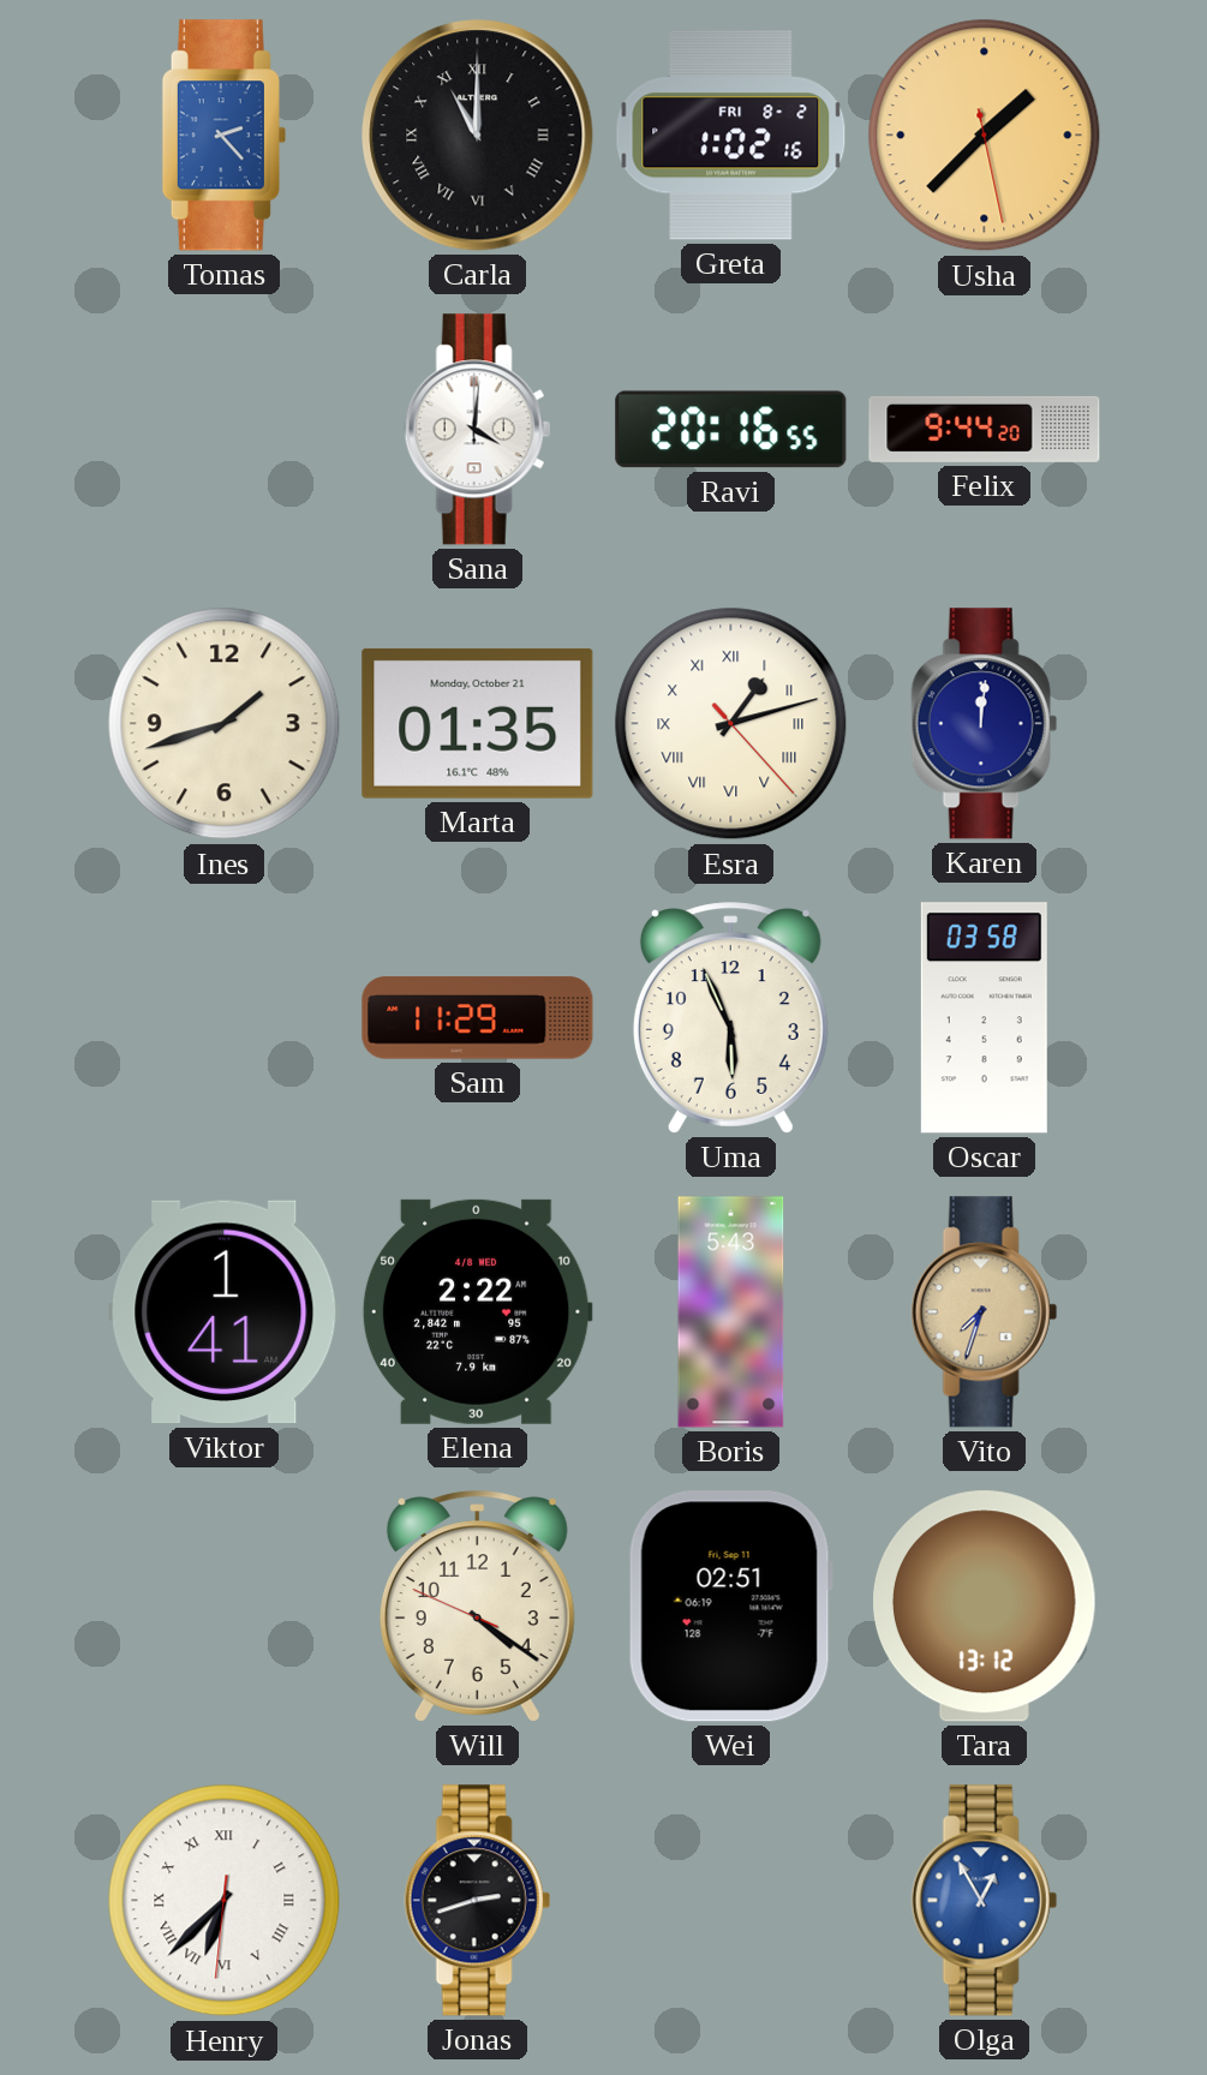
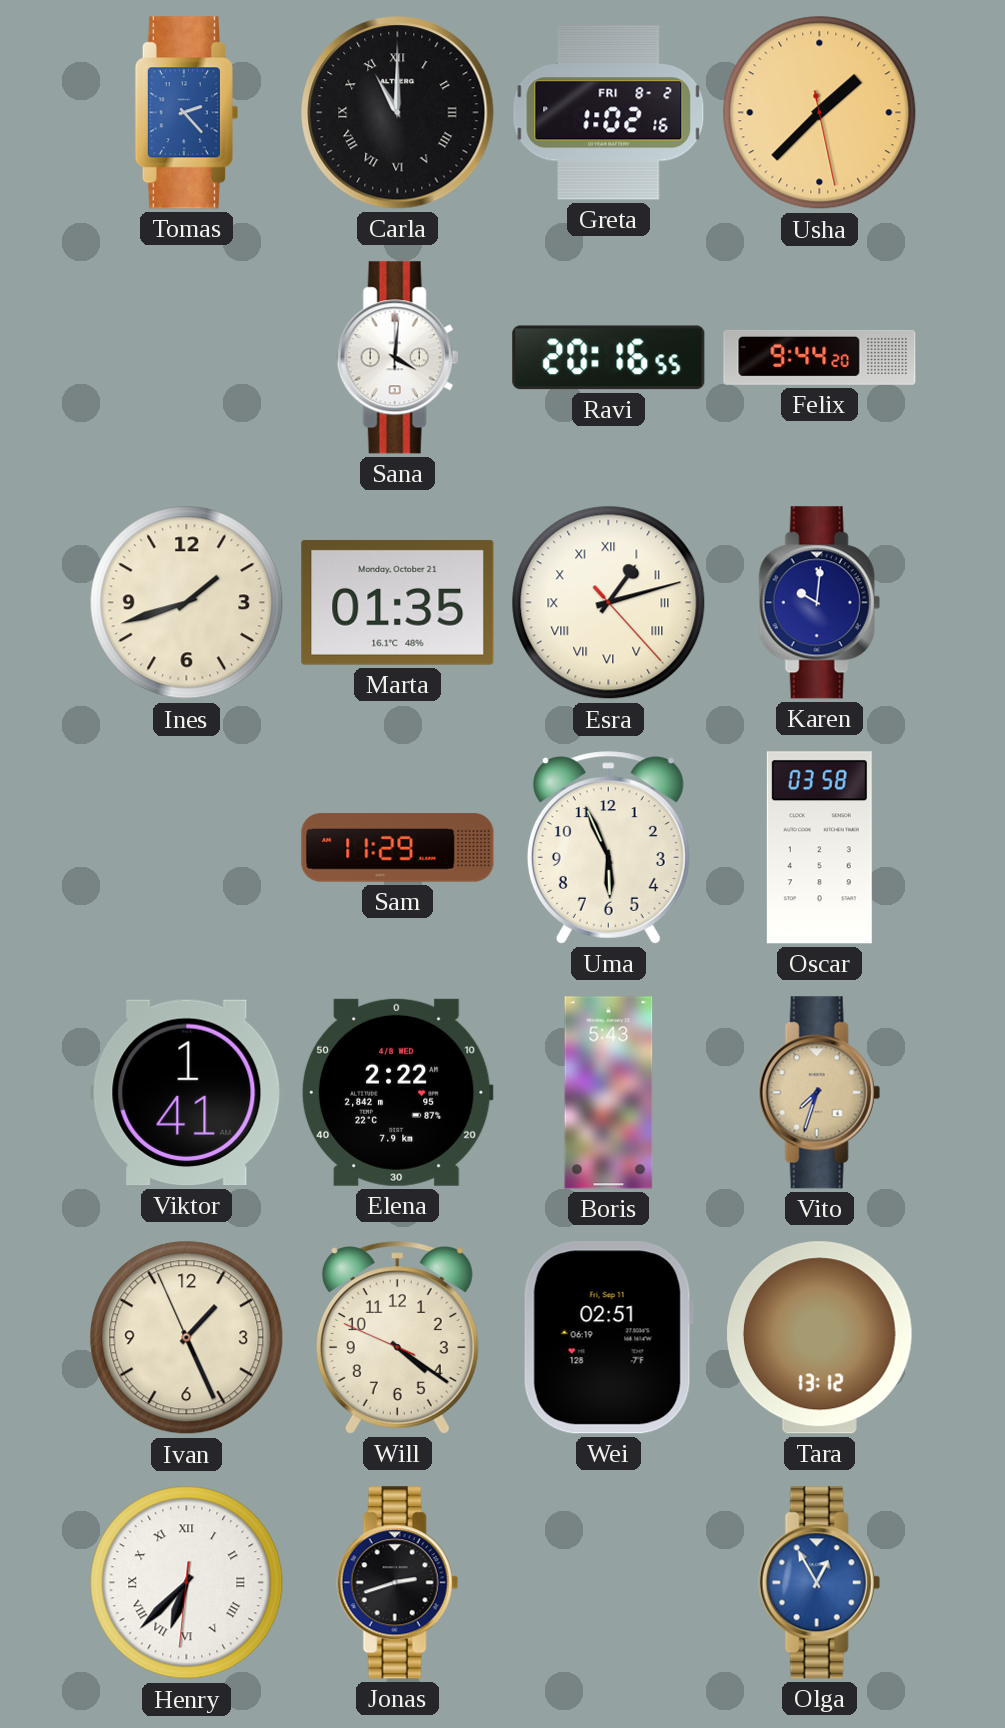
Karen: 12:01 -> 10:01 (819, 603)
Ivan: none -> 1:25 (187, 1338)
